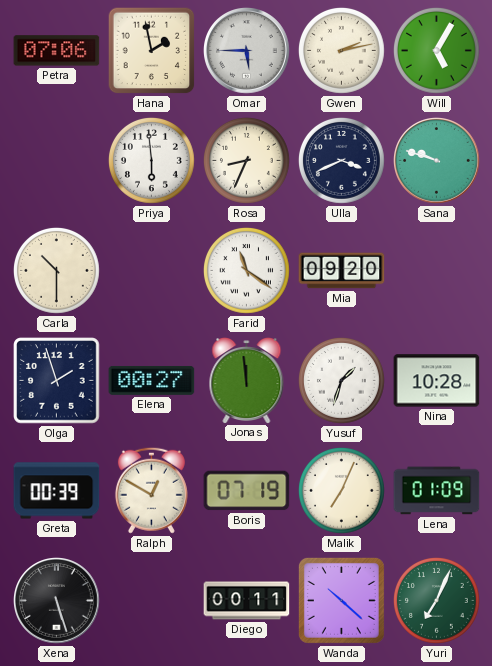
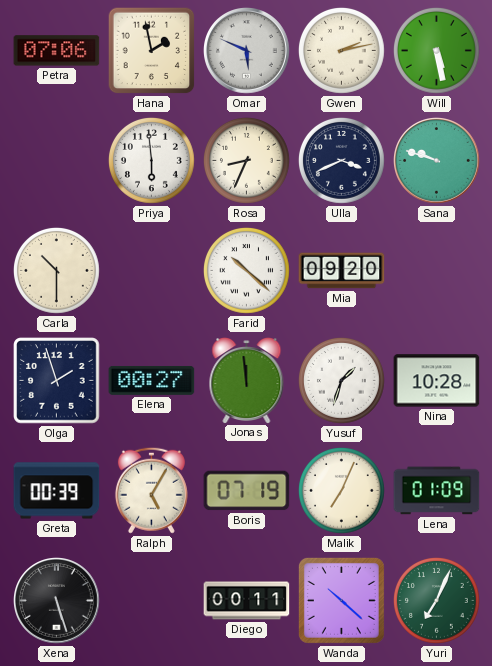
Omar: 5:45 -> 5:49 (247, 51)
Will: 5:05 -> 5:28 (436, 50)
Farid: 11:21 -> 10:22 (246, 270)
Ralph: 12:50 -> 5:05 (151, 490)
